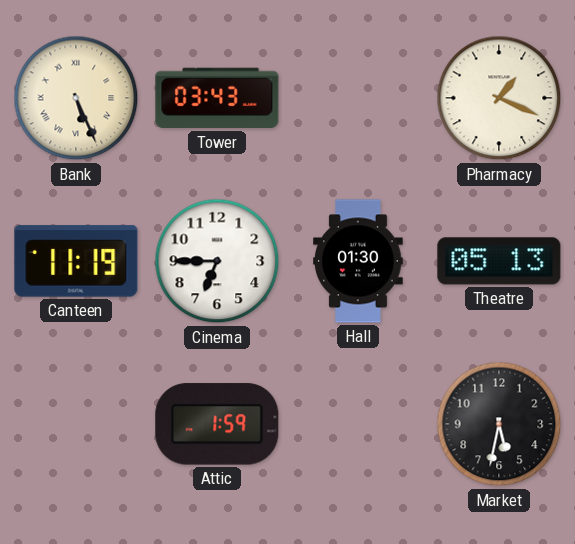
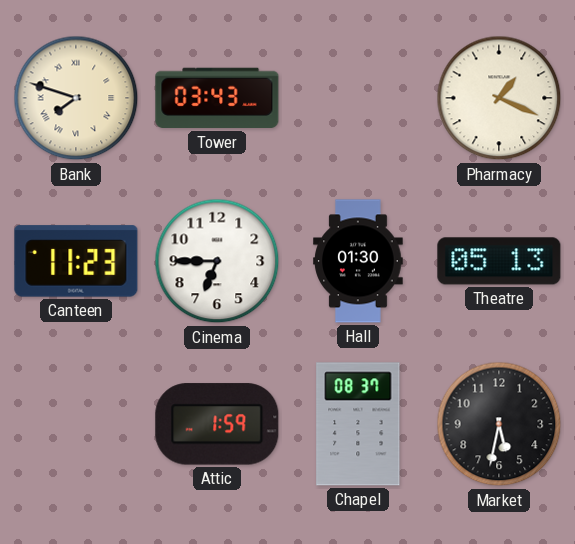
Bank: 5:26 -> 7:48 (76, 98)
Canteen: 11:19 -> 11:23 (76, 261)
Chapel: none -> 08:37 (358, 424)
